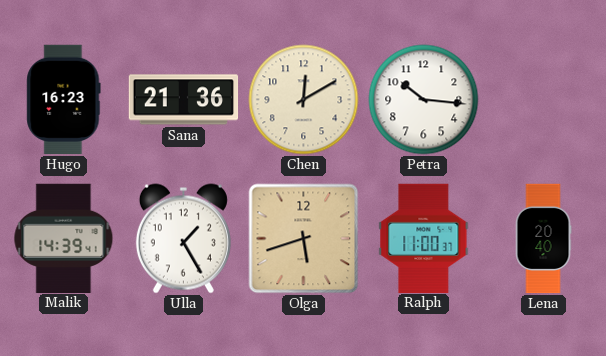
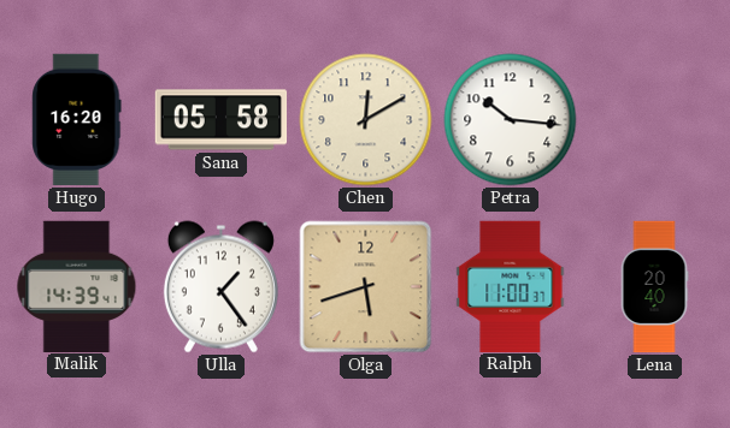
Hugo: 16:23 -> 16:20 (77, 120)
Sana: 21:36 -> 05:58 (222, 120)
Ulla: 1:25 -> 1:24 (220, 287)
